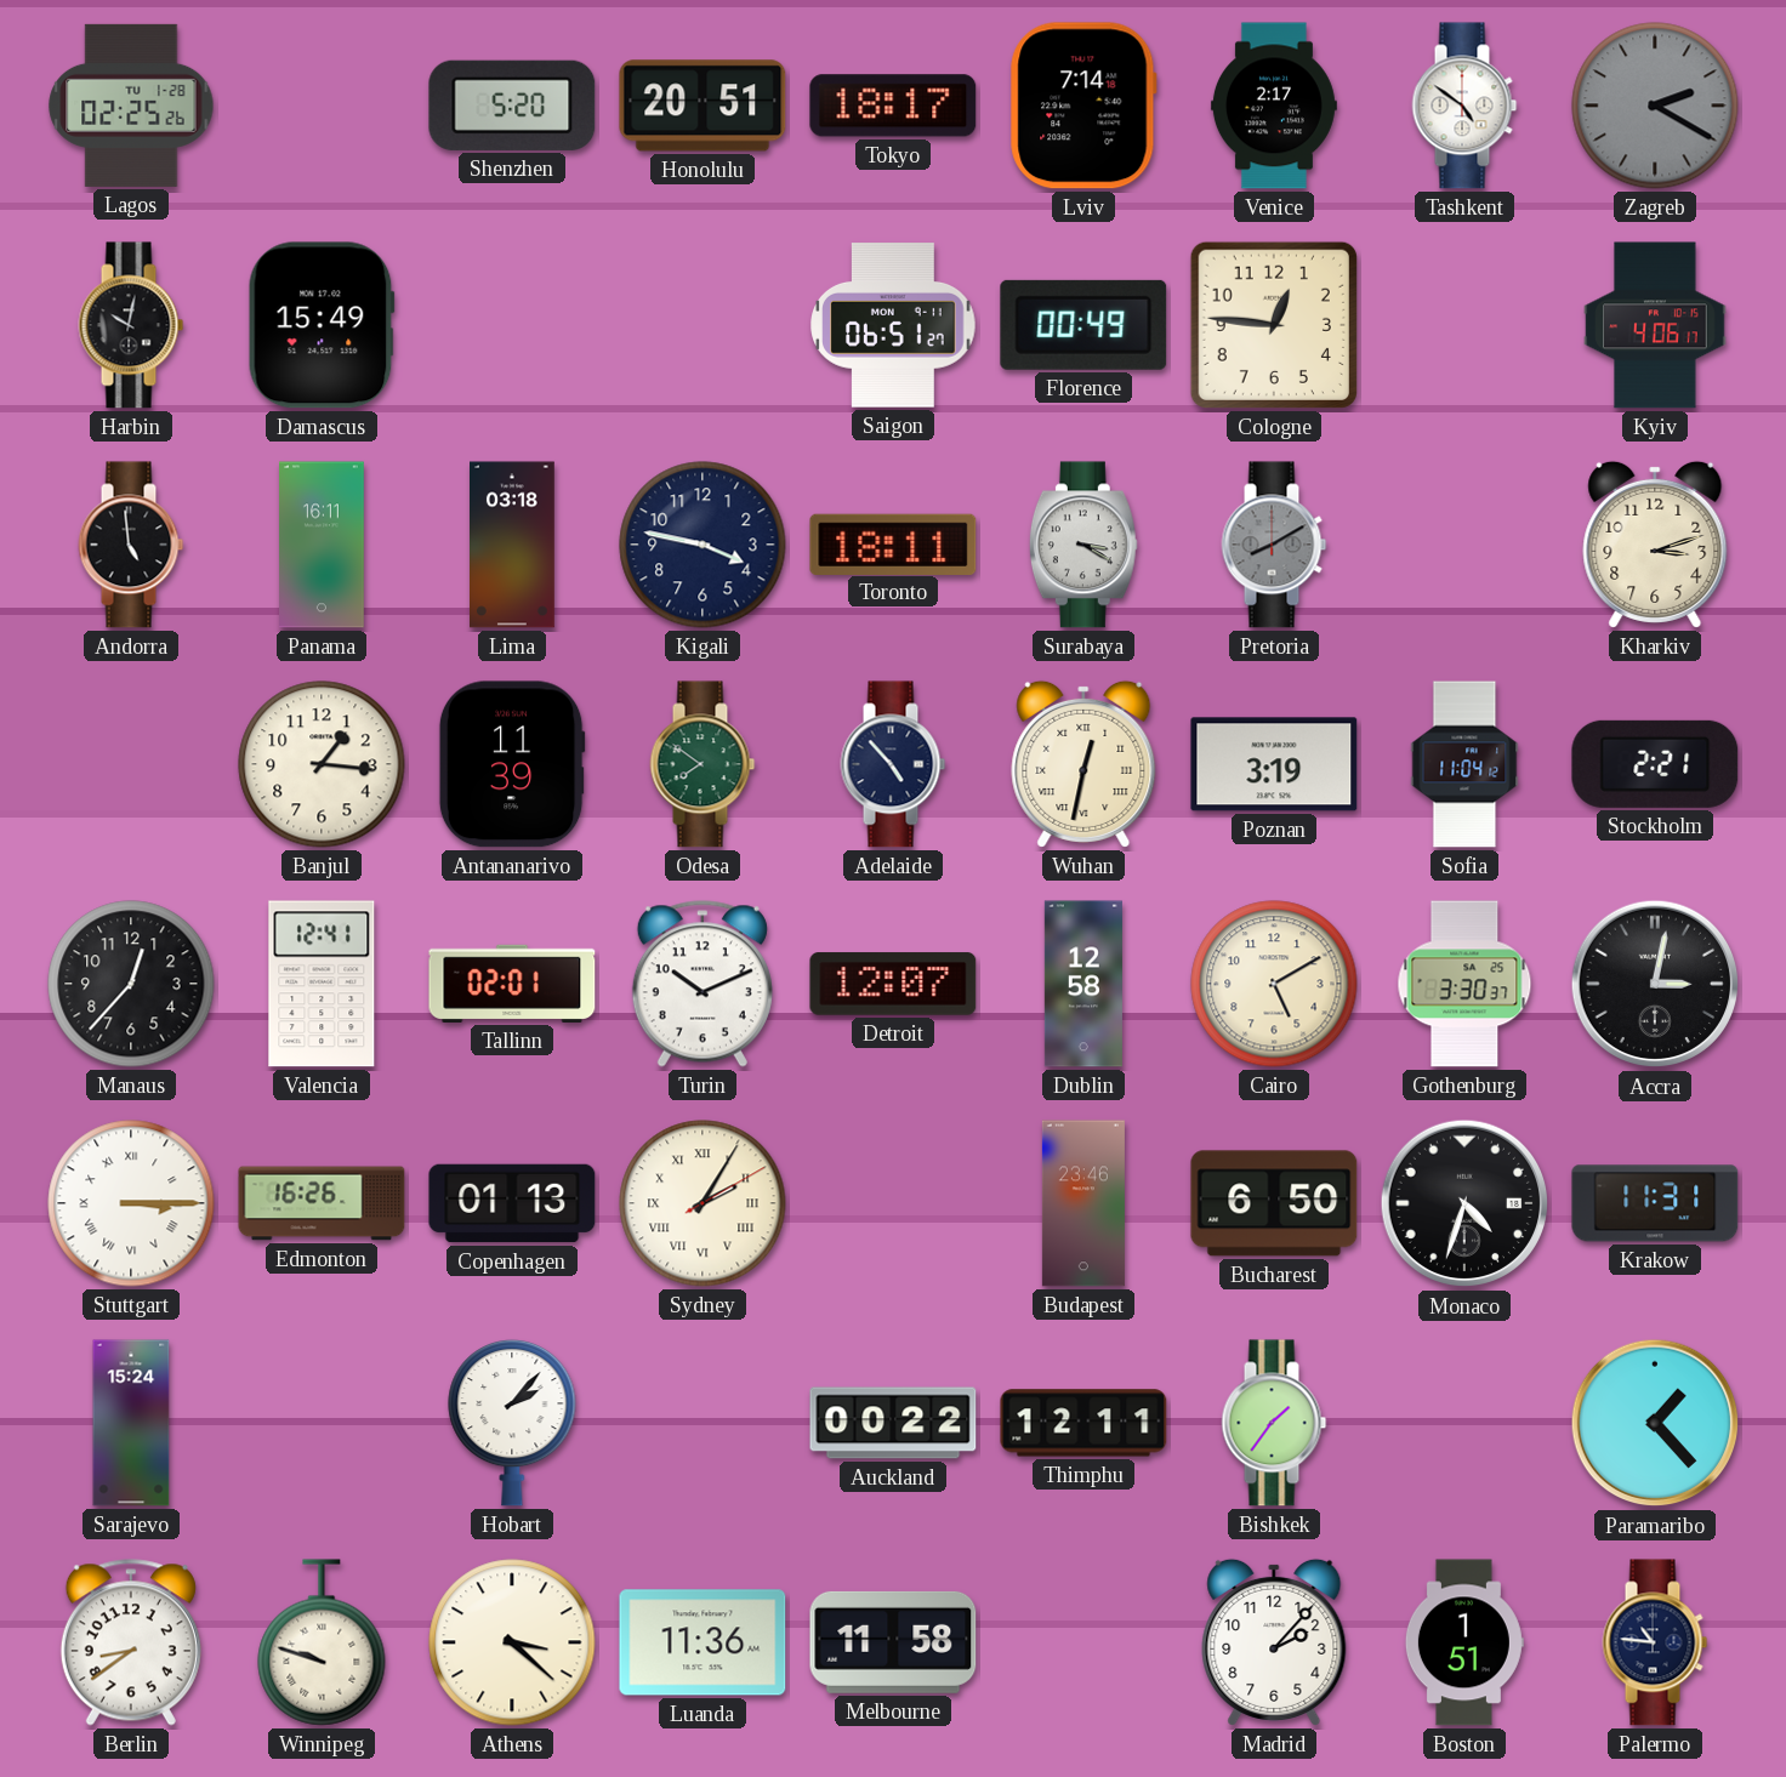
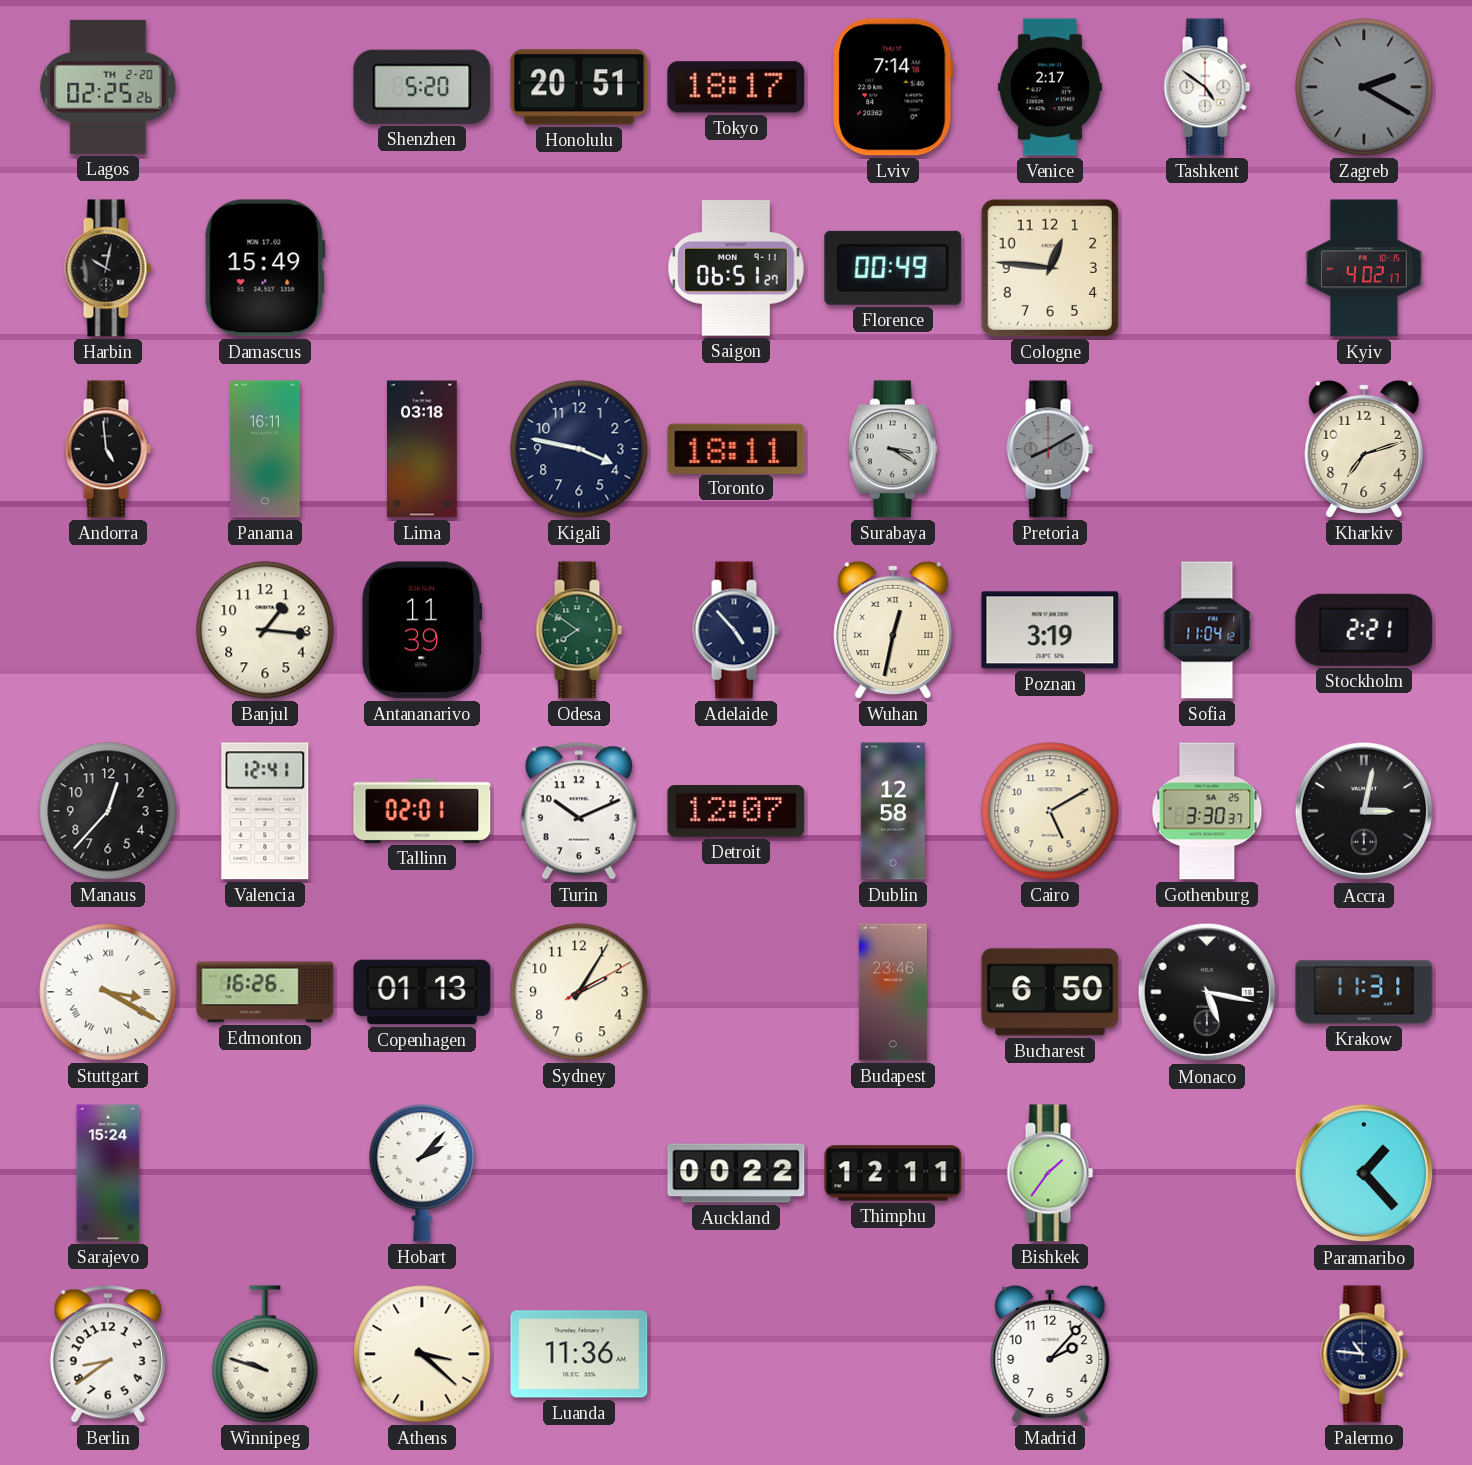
Lagos date: TU 1-28 -> TH 2-20 (108, 87)
Kyiv: 4:06 -> 4:02 (1364, 268)
Kharkiv: 3:12 -> 7:12 (1364, 449)
Stuttgart: 3:15 -> 3:20 (108, 992)
Sydney numerals: Roman -> Arabic (579, 992)
Monaco: 4:33 -> 5:17 (1207, 992)
Melbourne: 11:58 -> none (893, 1642)
Boston: 1:51 -> none (1464, 1642)
